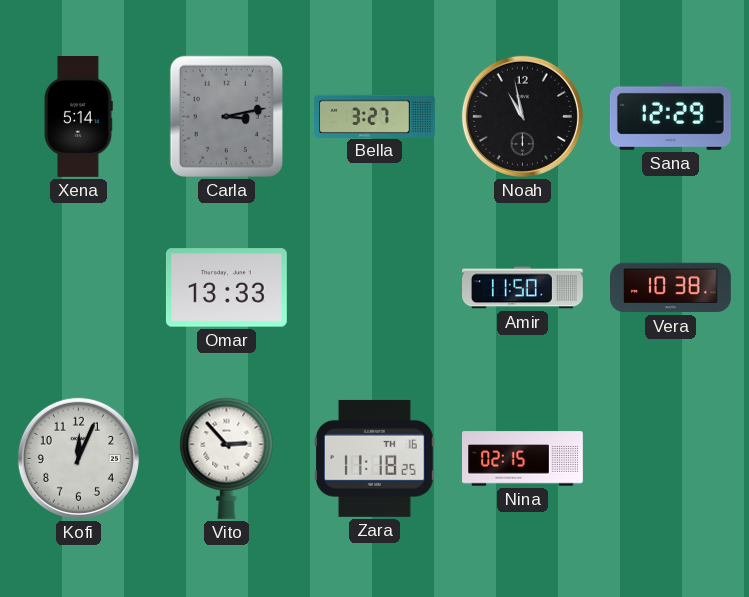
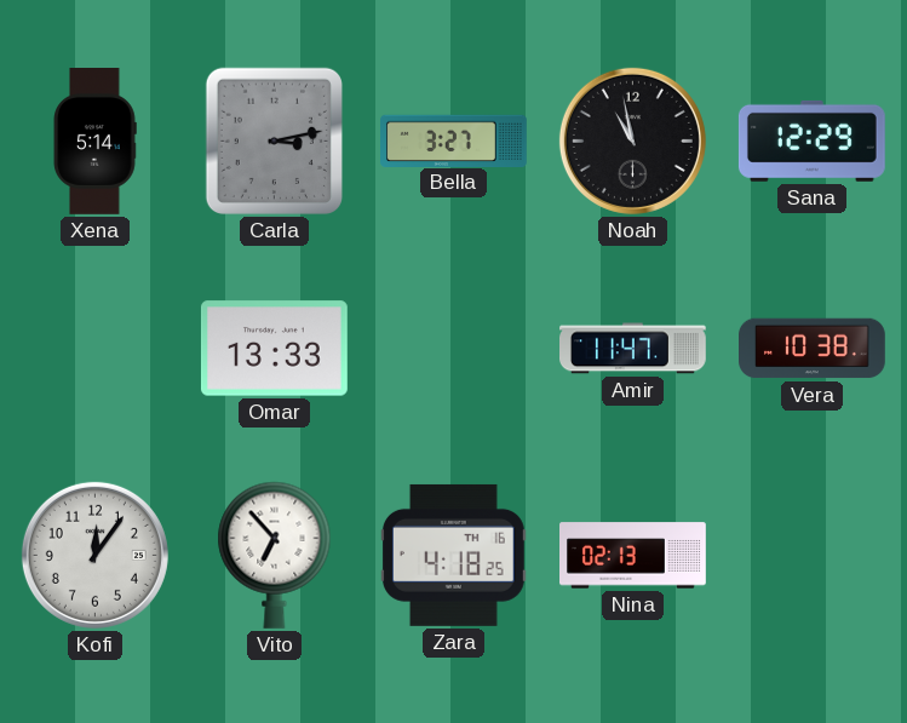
Amir: 11:50 -> 11:47 (633, 349)
Kofi: 12:04 -> 12:06 (94, 555)
Vito: 2:53 -> 6:53 (275, 555)
Zara: 11:18 -> 4:18 (453, 555)
Nina: 02:15 -> 02:13 (633, 556)
